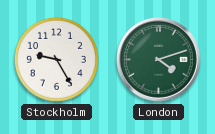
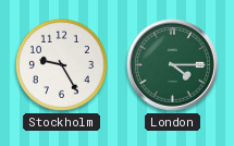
London: 4:12 -> 4:15 (173, 65)
